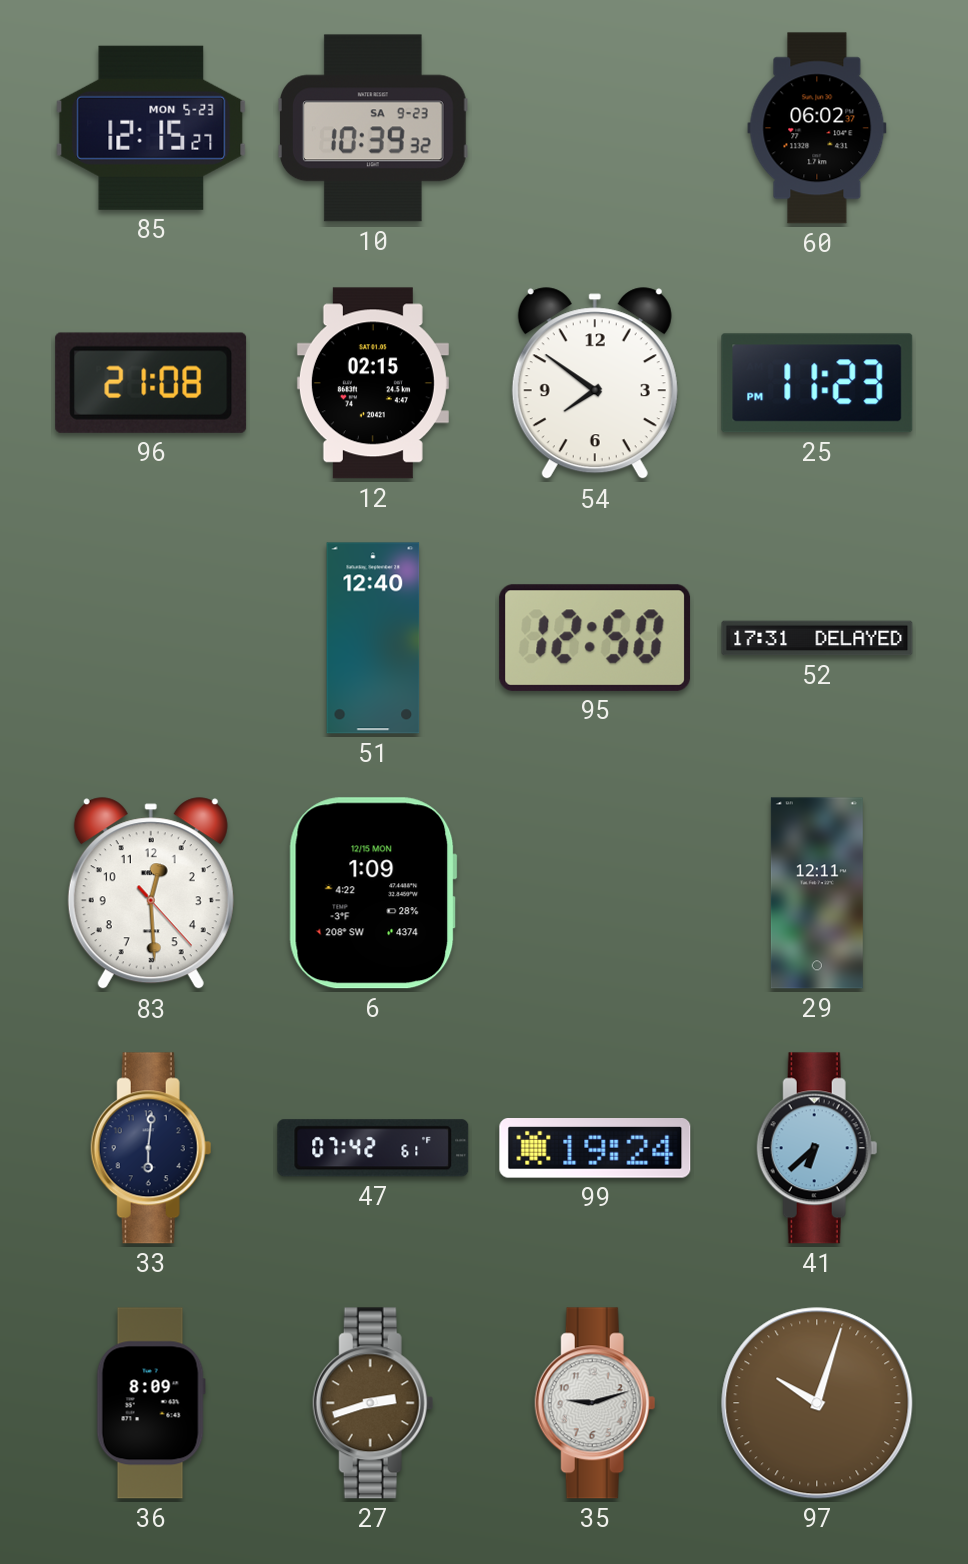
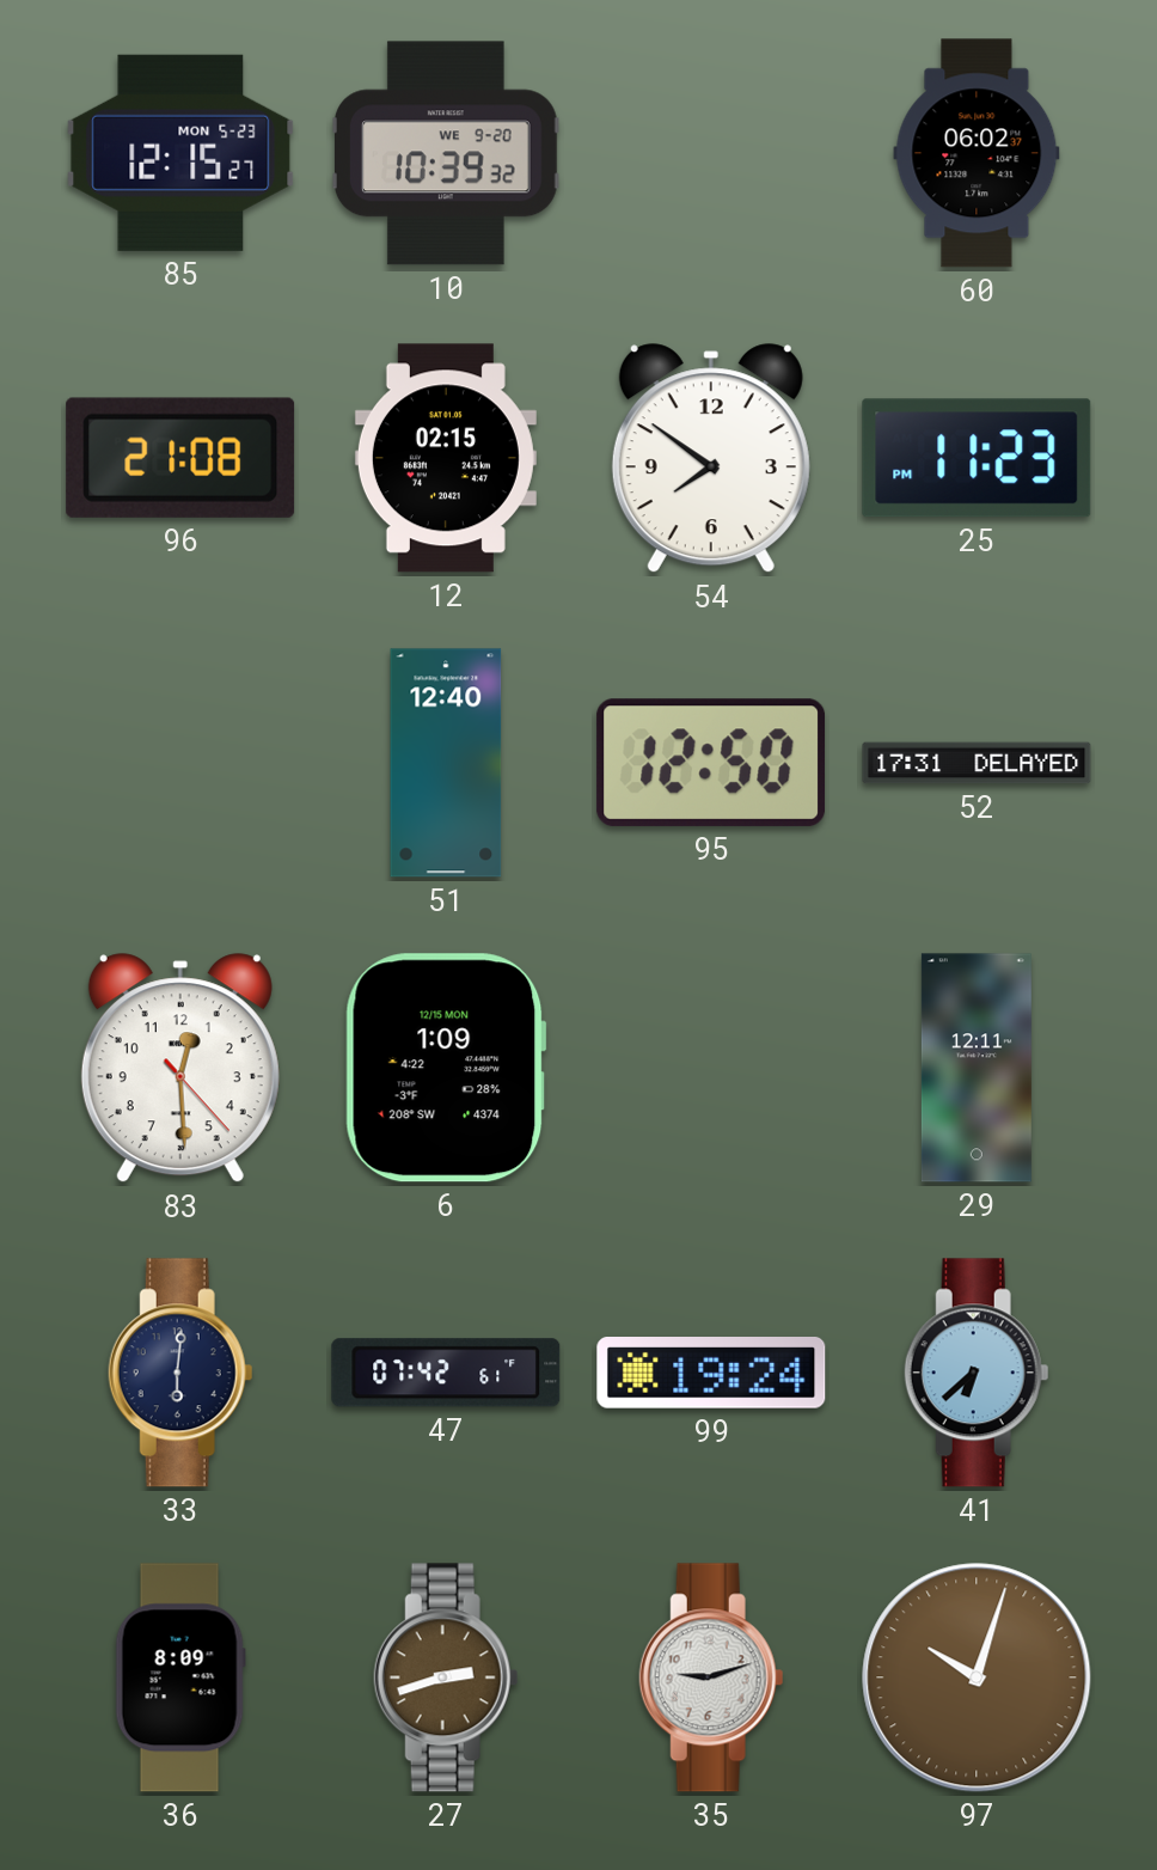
10 date: SA 9-23 -> WE 9-20 (447, 153)
